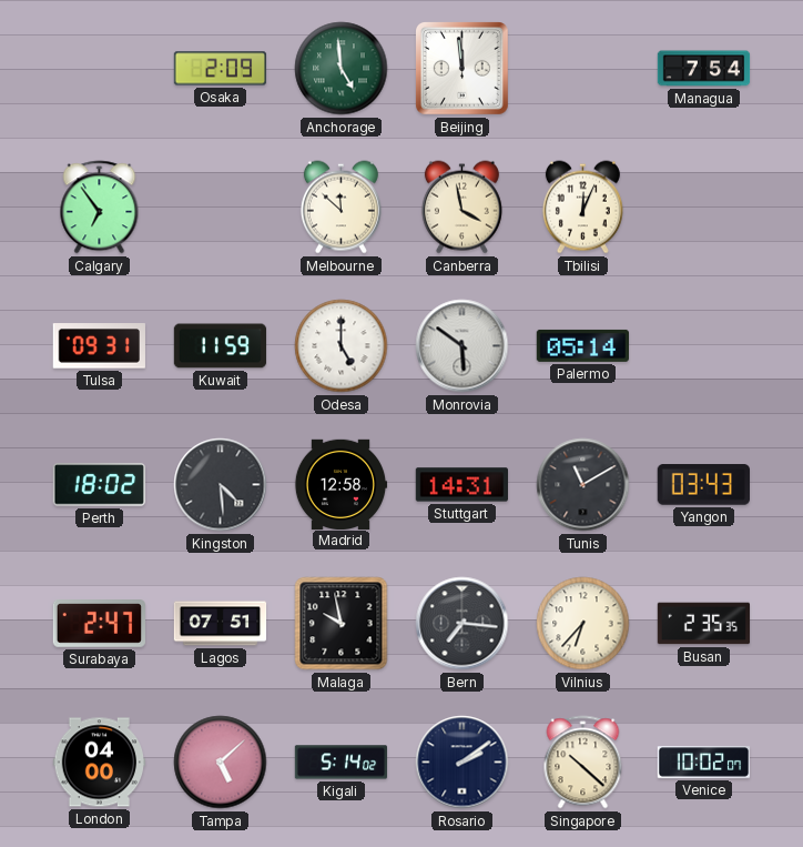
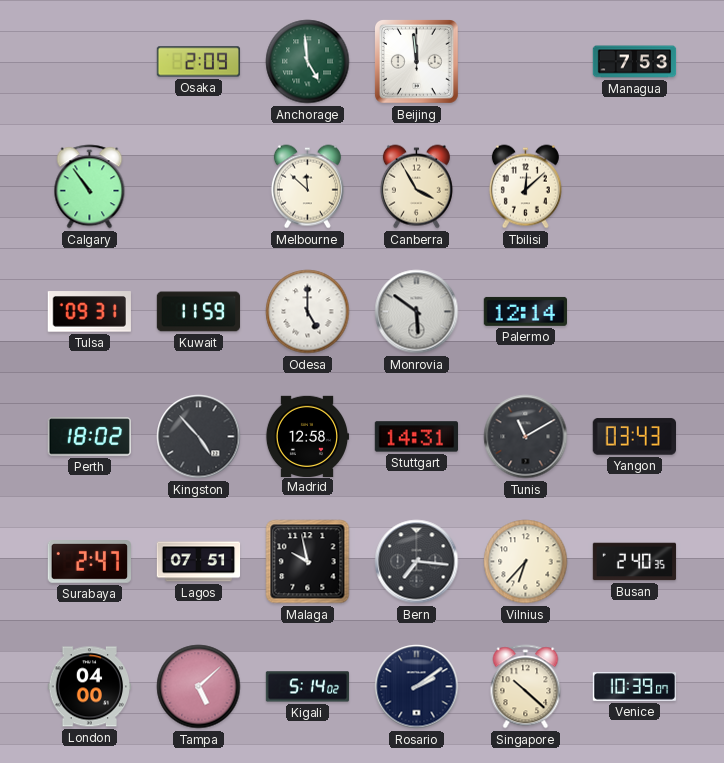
Managua: 7:54 -> 7:53 (635, 62)
Calgary: 6:54 -> 10:54 (90, 187)
Canberra: 3:58 -> 3:55 (416, 187)
Tbilisi: 12:04 -> 12:08 (525, 187)
Palermo: 05:14 -> 12:14 (525, 311)
Kingston: 4:29 -> 4:53 (199, 437)
Busan: 2:35 -> 2:40 (635, 562)
Venice: 10:02 -> 10:39 (635, 687)
